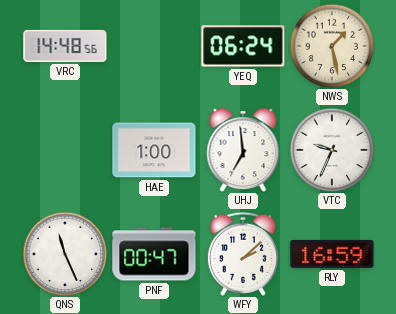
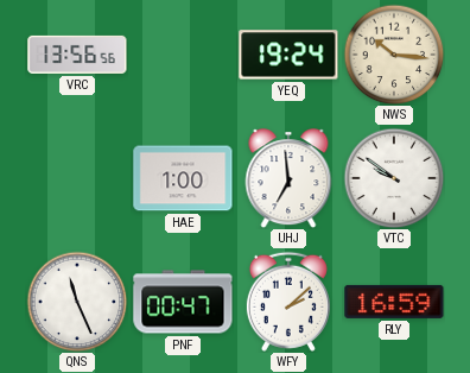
VRC: 14:48 -> 13:56 (77, 55)
YEQ: 06:24 -> 19:24 (288, 55)
NWS: 1:28 -> 10:16 (394, 55)
VTC: 9:34 -> 9:51 (394, 178)
